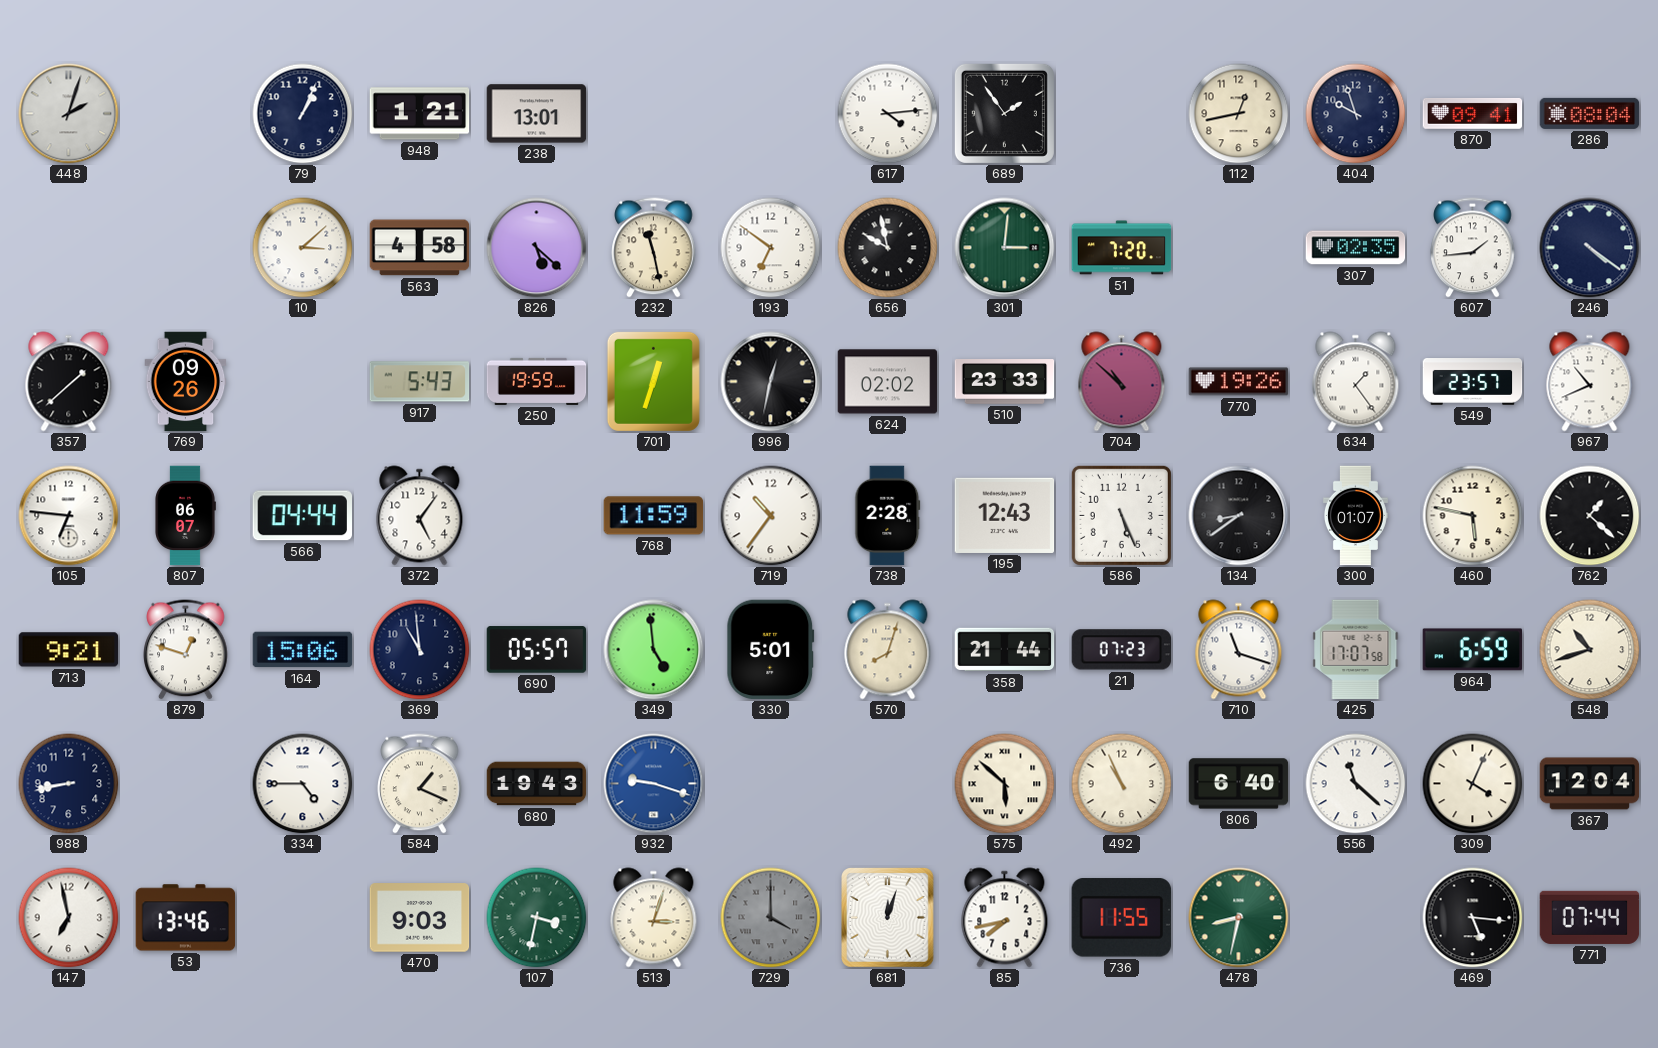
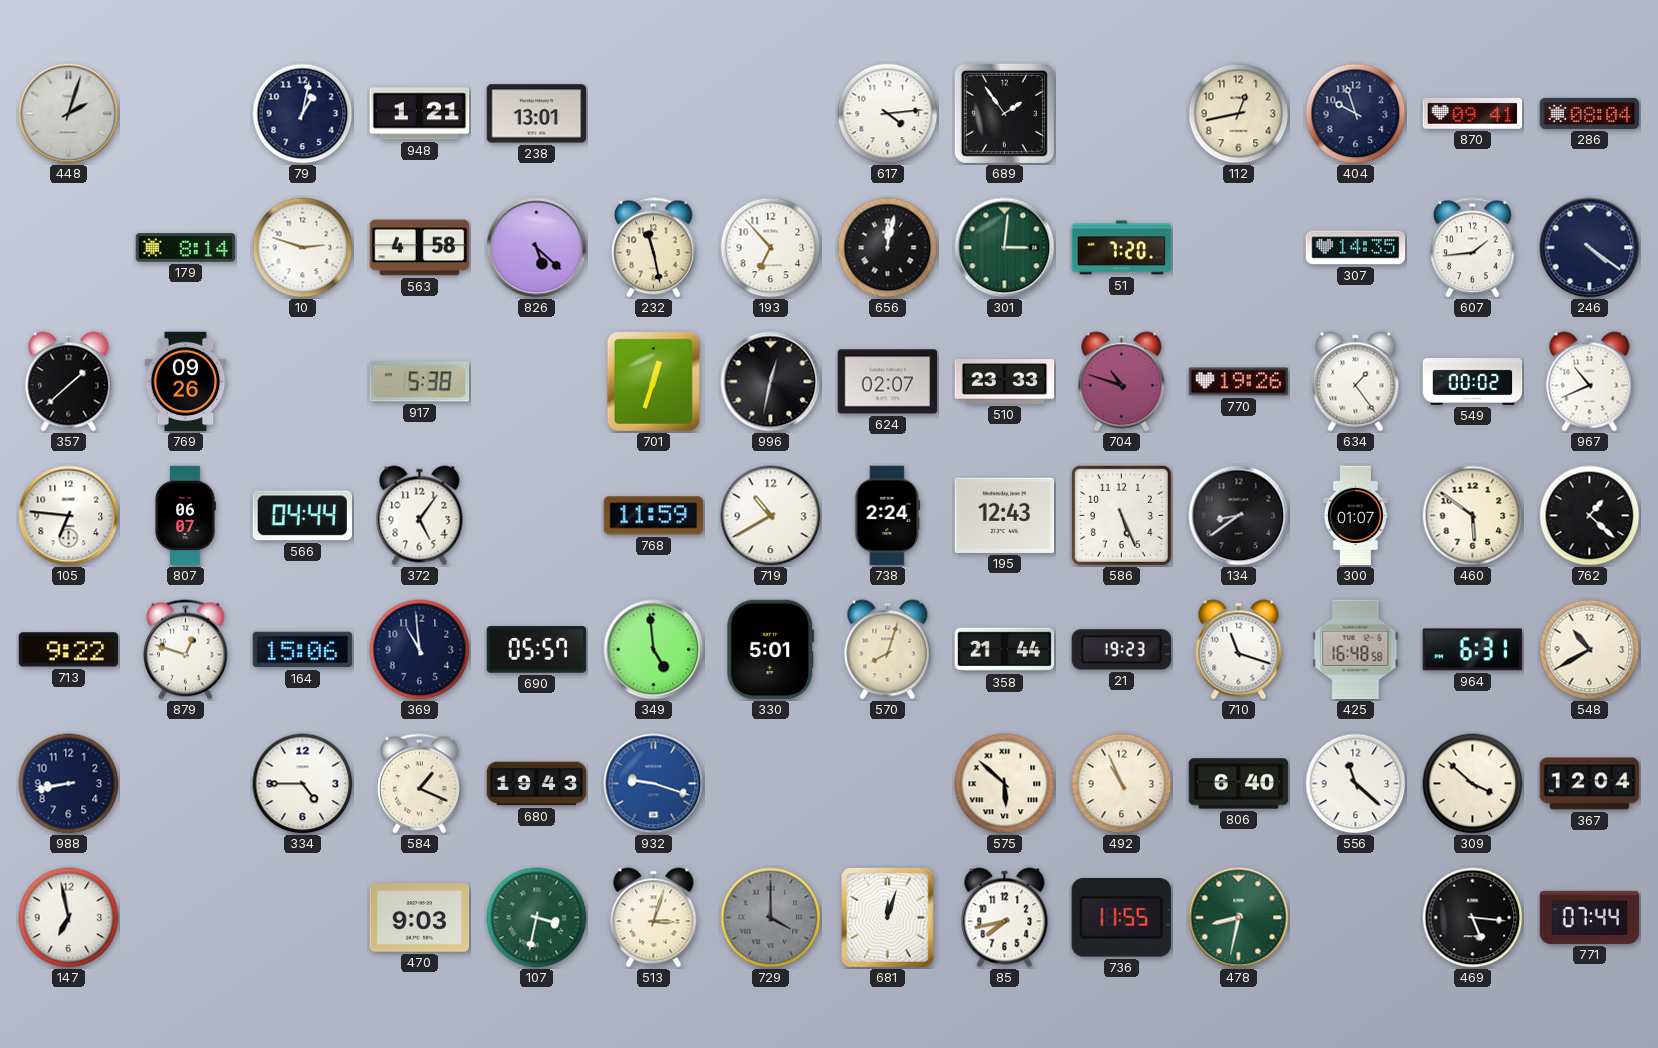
79: 1:04 -> 1:02 (303, 114)
179: none -> 8:14 (186, 248)
10: 3:08 -> 2:48 (303, 248)
193: 6:51 -> 6:53 (771, 248)
656: 9:58 -> 12:02 (888, 248)
307: 02:35 -> 14:35 (1356, 248)
917: 5:43 -> 5:38 (420, 382)
250: 19:59 -> none (537, 381)
624: 02:02 -> 02:07 (888, 382)
704: 10:52 -> 10:48 (1122, 382)
549: 23:57 -> 00:02 (1473, 382)
719: 10:36 -> 10:40 (771, 516)
738: 2:28 -> 2:24 (888, 516)
460: 5:47 -> 5:51 (1473, 516)
713: 9:21 -> 9:22 (69, 650)
21: 07:23 -> 19:23 (1122, 650)
425: 17:07 -> 16:48 (1356, 650)
964: 6:59 -> 6:31 (1473, 650)
548: 10:42 -> 10:40 (1590, 650)
309: 4:04 -> 3:52 (1473, 784)
53: 13:46 -> none (186, 918)
